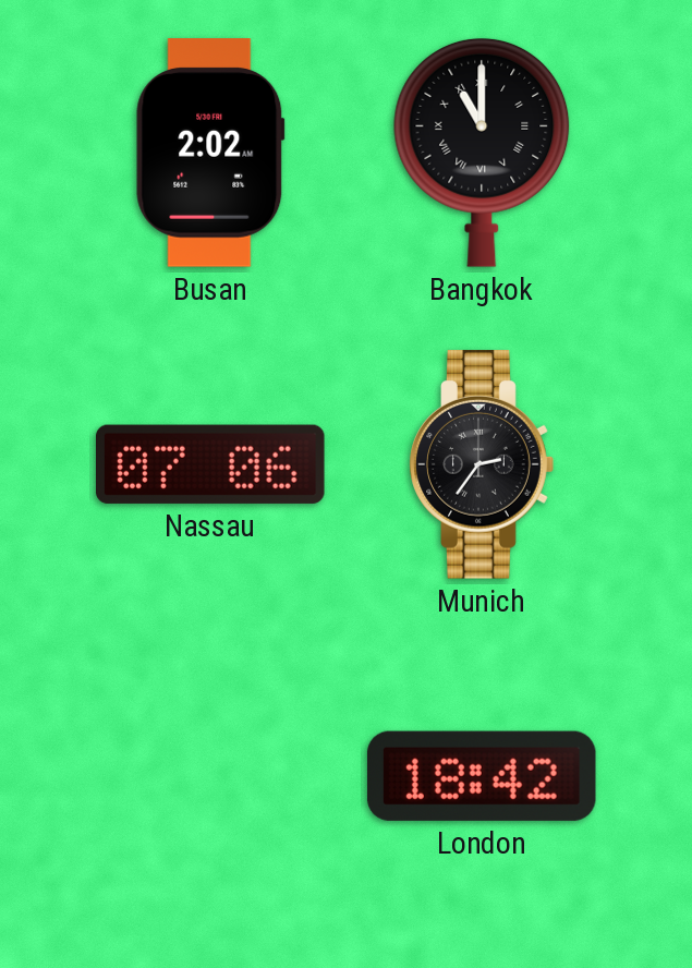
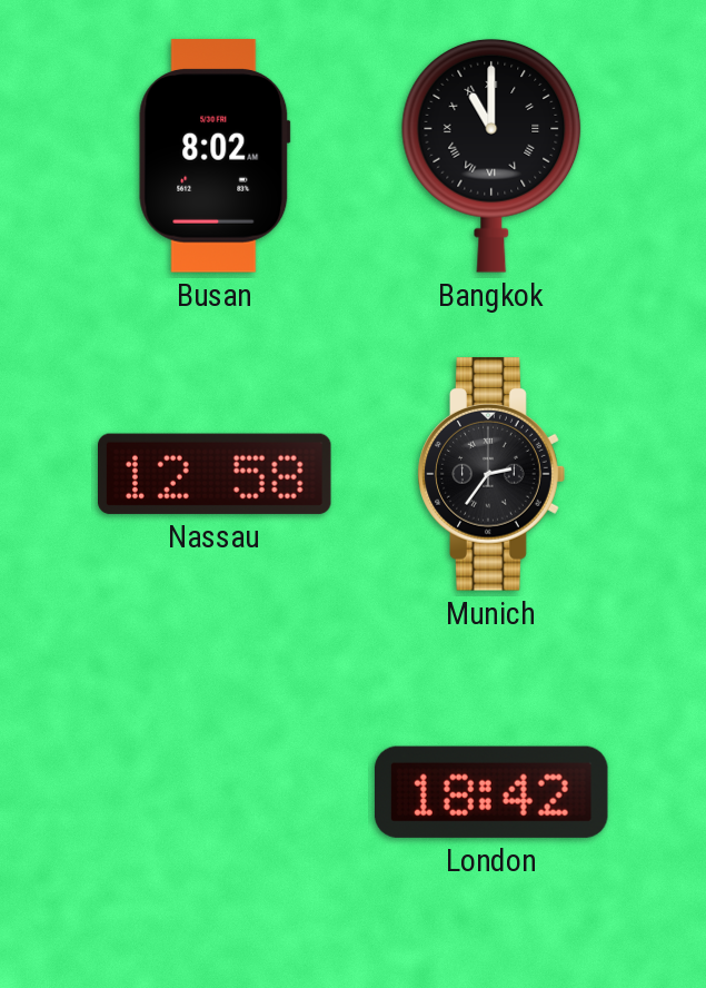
Busan: 2:02 -> 8:02 (215, 156)
Nassau: 07:06 -> 12:58 (216, 474)
